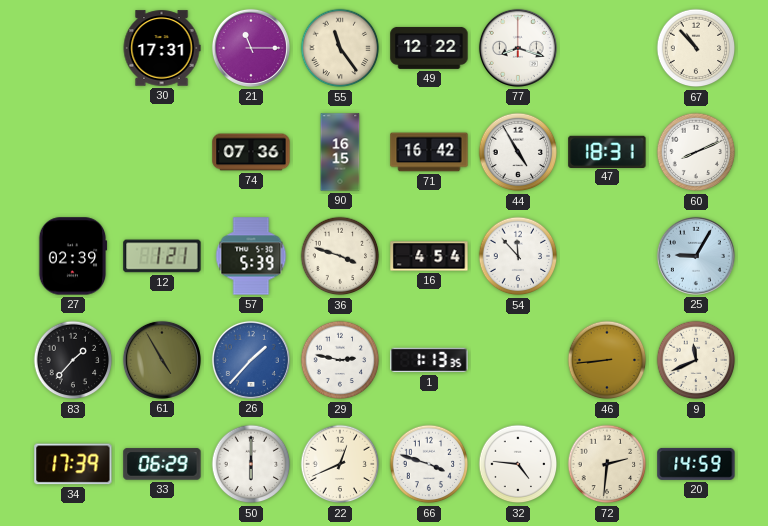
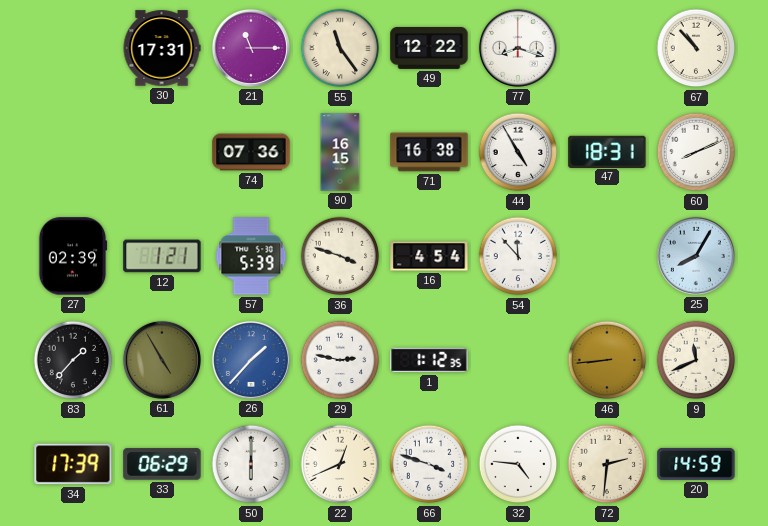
71: 16:42 -> 16:38 (429, 152)
25: 9:05 -> 8:05 (696, 256)
1: 1:13 -> 1:12 (429, 360)
